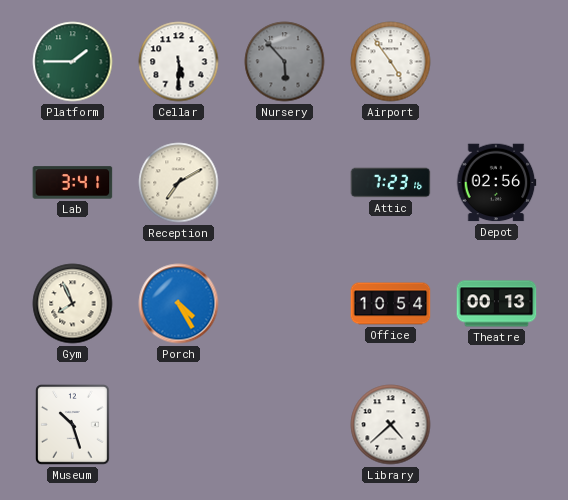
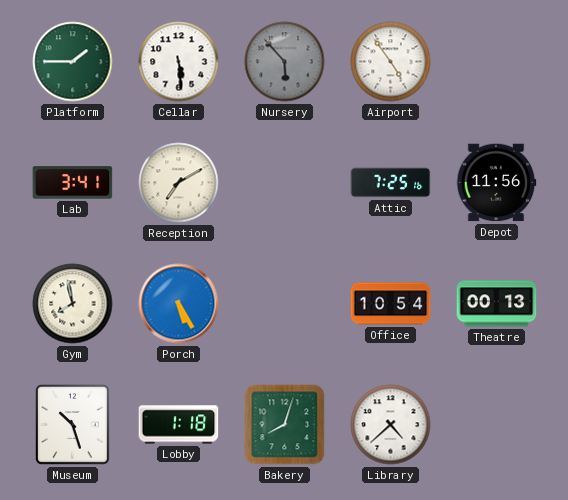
Cellar: 5:30 -> 5:29 (179, 62)
Attic: 7:23 -> 7:25 (391, 183)
Depot: 02:56 -> 11:56 (496, 183)
Gym: 7:56 -> 7:58 (73, 304)
Porch: 4:25 -> 5:25 (179, 304)
Lobby: none -> 1:18 (179, 425)
Bakery: none -> 8:03 (285, 425)
